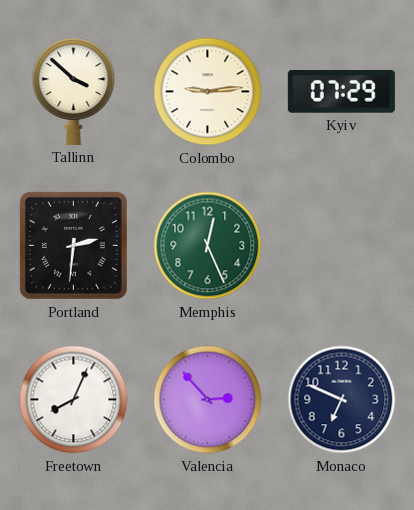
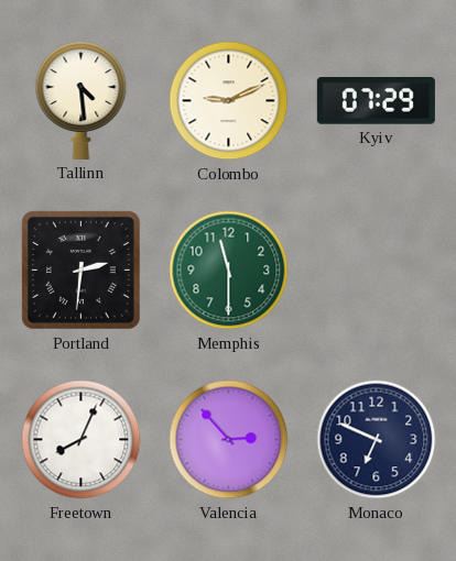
Tallinn: 3:52 -> 4:29 (82, 100)
Colombo: 9:14 -> 9:11 (229, 101)
Memphis: 12:26 -> 11:30 (229, 271)
